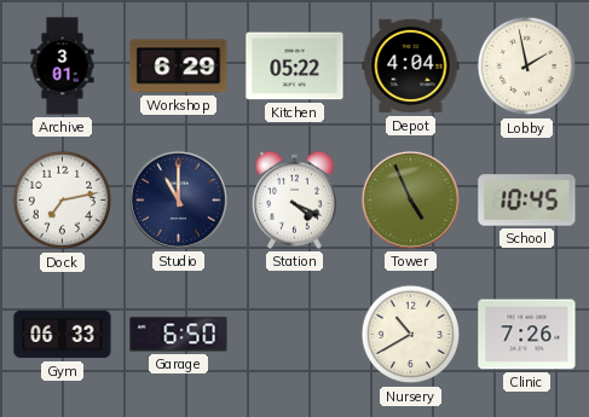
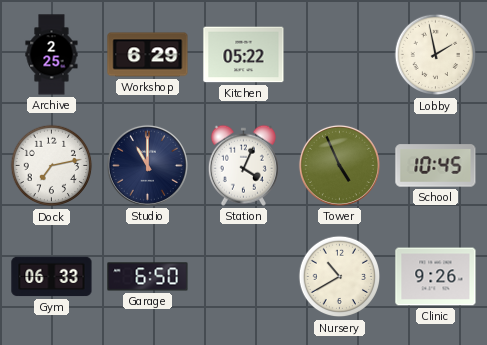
Archive: 3:01 -> 2:25 (52, 55)
Depot: 4:04 -> none (411, 66)
Station: 4:19 -> 4:04 (243, 165)
Clinic: 7:26 -> 9:26 (436, 277)
